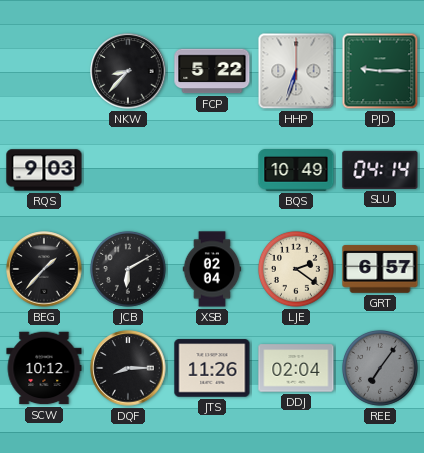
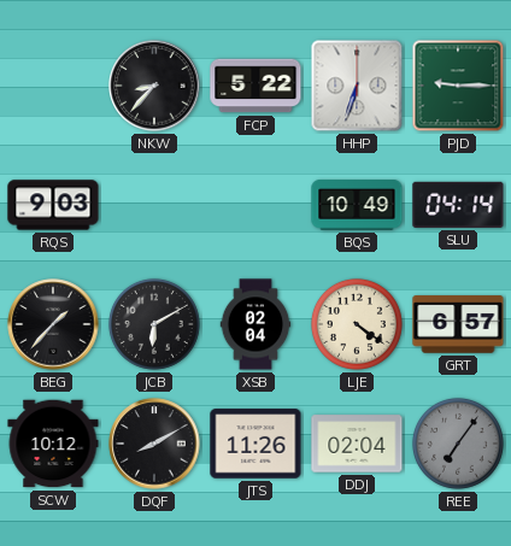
LJE: 2:21 -> 4:21 (357, 324)
DQF: 8:15 -> 8:10 (154, 444)
